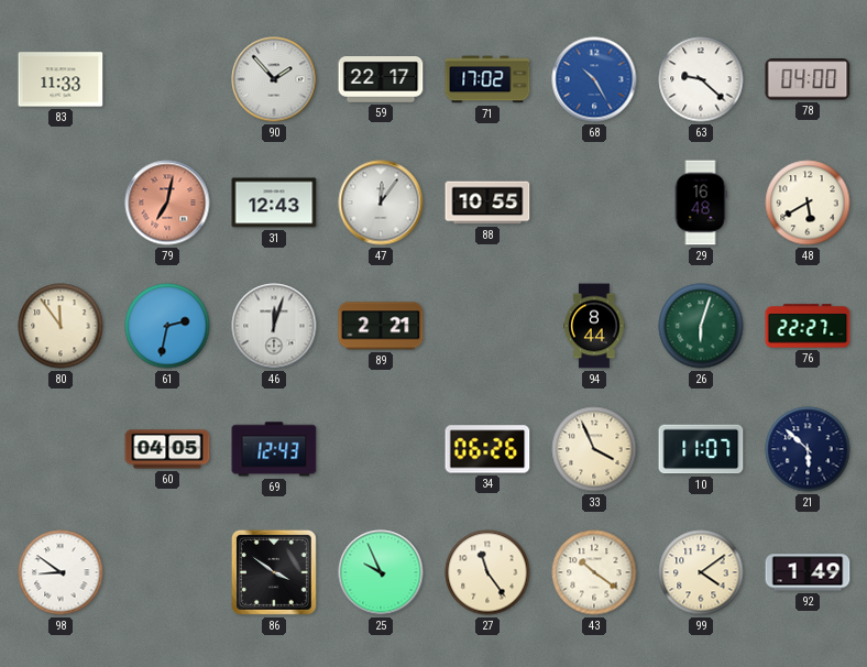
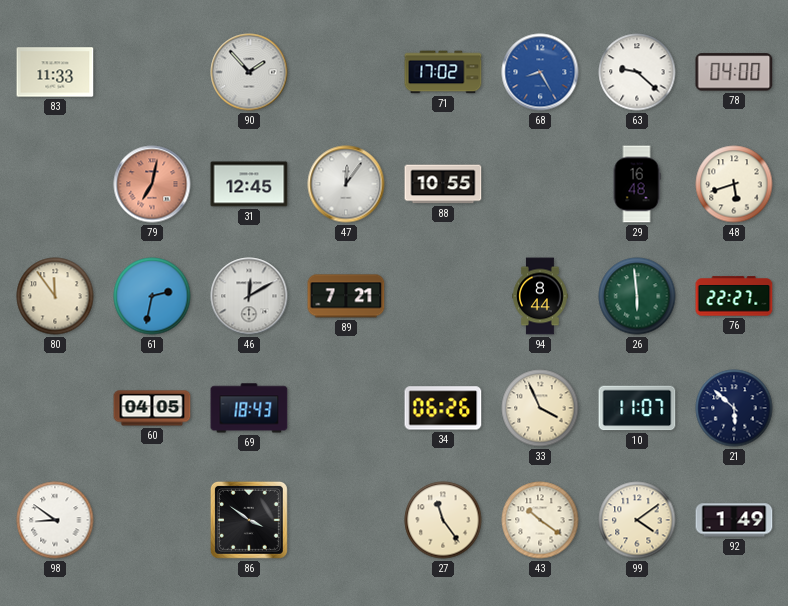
59: 22:17 -> none (381, 79)
68: 10:25 -> 8:25 (540, 72)
31: 12:43 -> 12:45 (249, 184)
48: 5:40 -> 5:42 (734, 184)
46: 12:03 -> 12:10 (249, 296)
89: 2:21 -> 7:21 (346, 296)
26: 6:03 -> 5:59 (637, 296)
69: 12:43 -> 18:43 (249, 408)
25: 9:56 -> none (381, 572)
